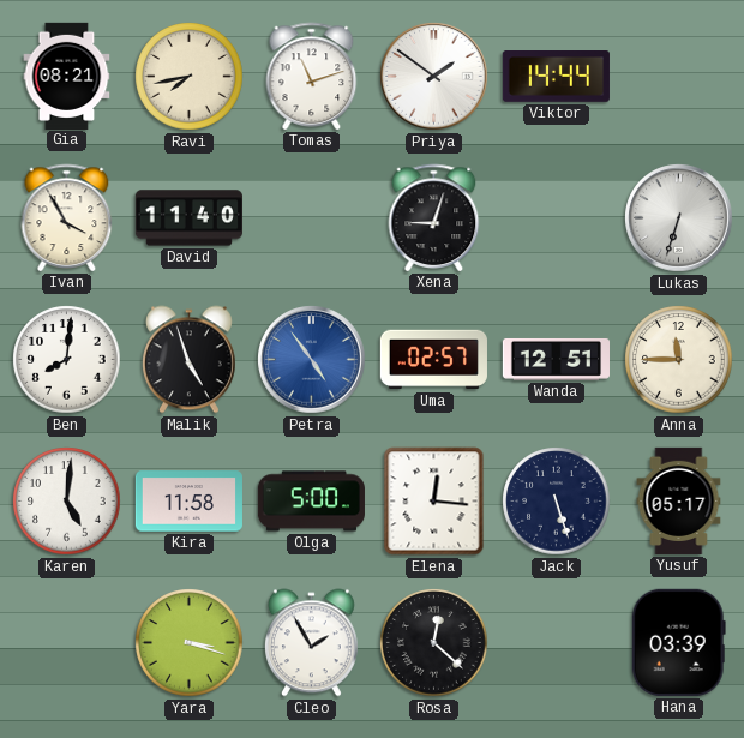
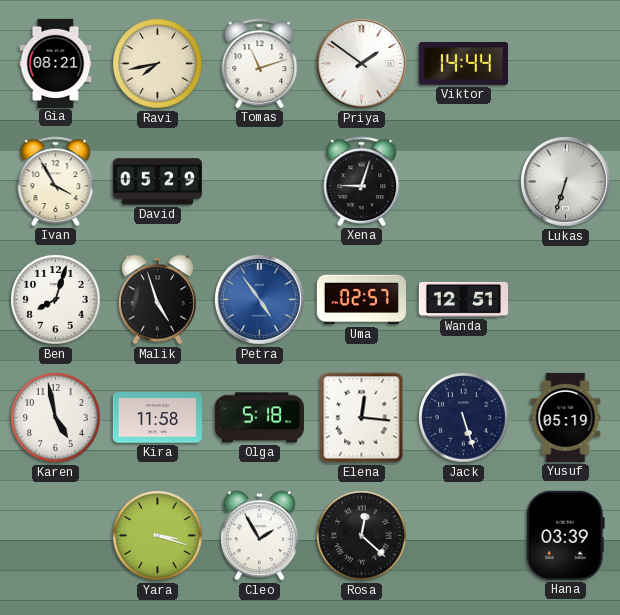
David: 11:40 -> 05:29 (157, 182)
Ben: 8:01 -> 8:03 (56, 300)
Anna: 11:45 -> none (679, 360)
Karen: 5:01 -> 4:58 (56, 418)
Olga: 5:00 -> 5:18 (259, 418)
Yusuf: 05:17 -> 05:19 (566, 417)
